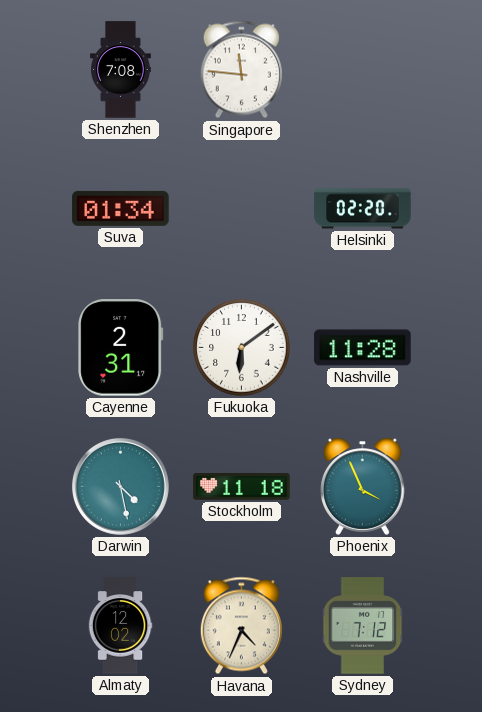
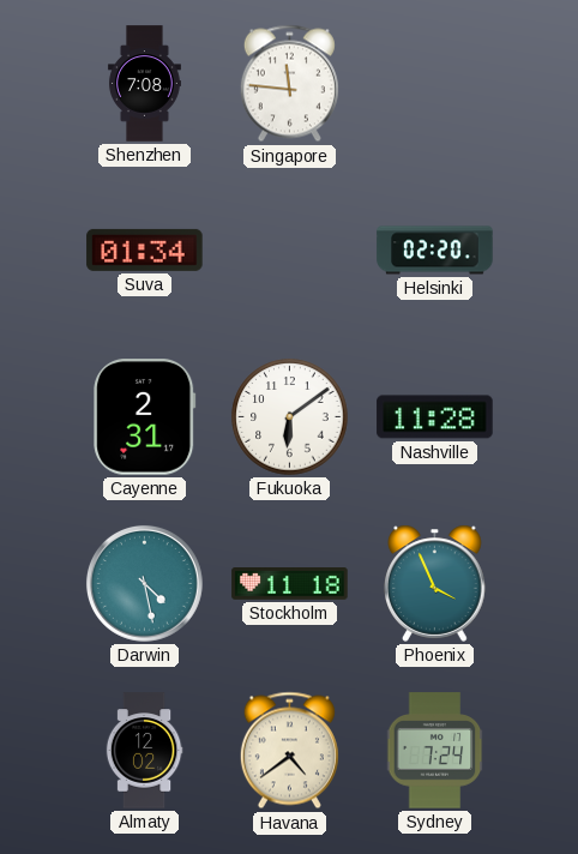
Havana: 4:34 -> 4:39 (289, 751)
Sydney: 7:12 -> 7:24 (435, 751)
